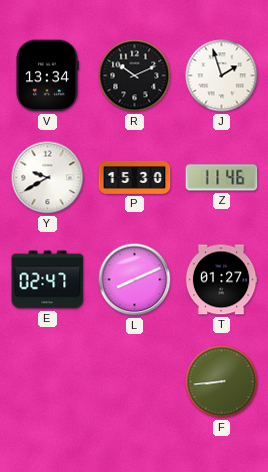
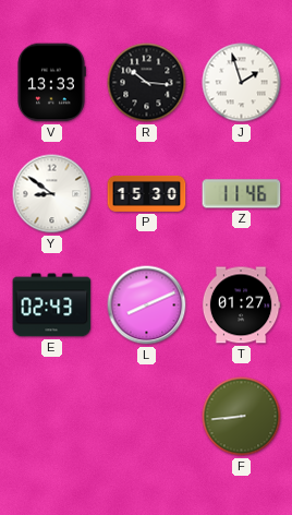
V: 13:34 -> 13:33 (51, 83)
R: 10:11 -> 10:16 (147, 83)
Y: 9:40 -> 8:51 (52, 194)
E: 02:47 -> 02:43 (52, 306)
